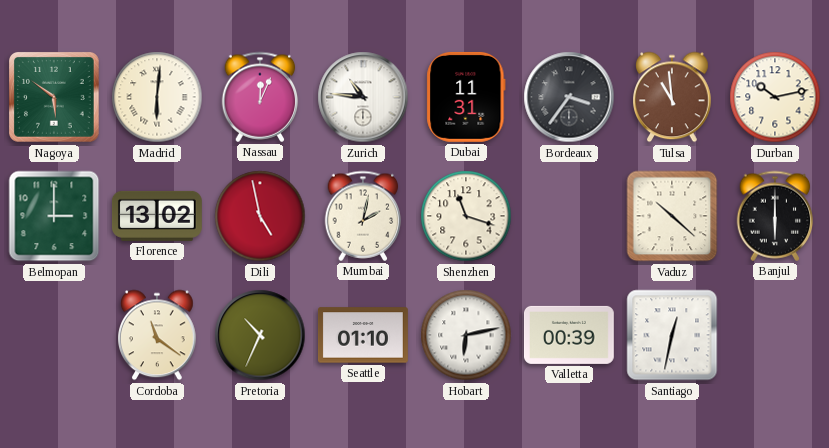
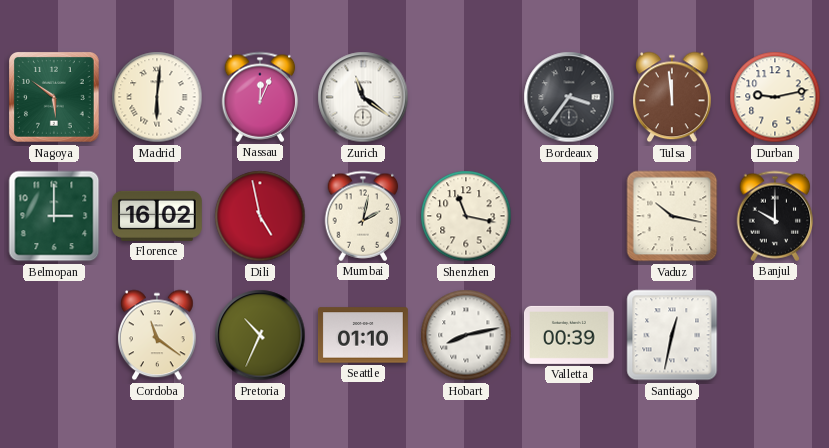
Zurich: 10:46 -> 11:21 (363, 97)
Dubai: 11:31 -> none (466, 97)
Tulsa: 10:59 -> 11:59 (673, 97)
Durban: 10:13 -> 9:13 (775, 97)
Florence: 13:02 -> 16:02 (157, 216)
Shenzhen: 11:18 -> 11:17 (466, 216)
Vaduz: 10:22 -> 10:17 (672, 216)
Banjul: 6:00 -> 10:00 (775, 216)
Hobart: 6:13 -> 8:13 (466, 335)
